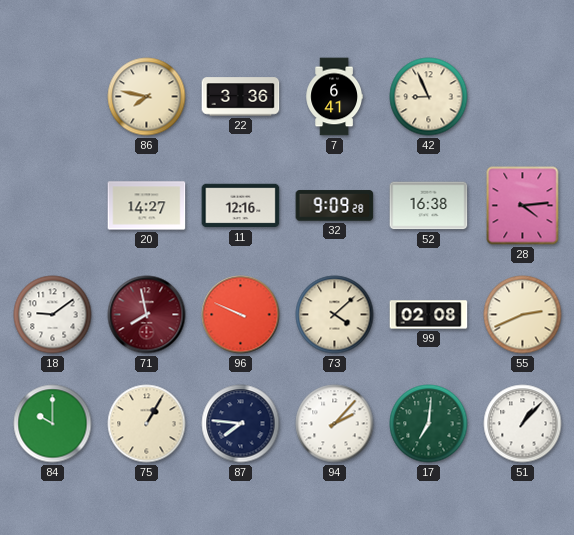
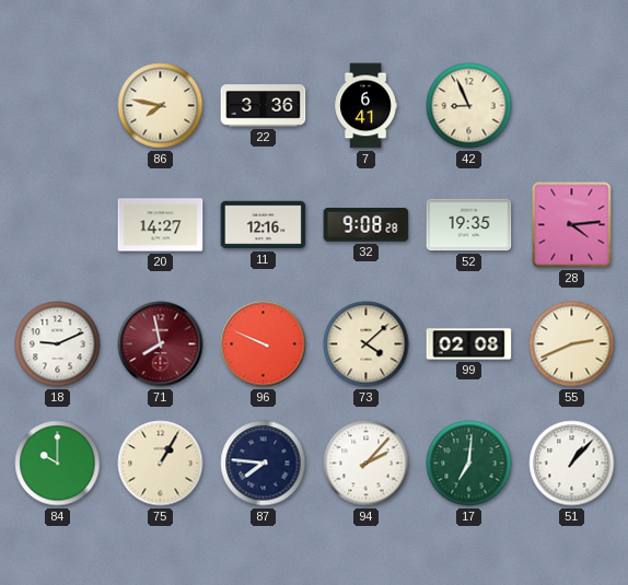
32: 9:09 -> 9:08 (367, 225)
52: 16:38 -> 19:35 (469, 225)
18: 9:09 -> 9:11 (58, 344)
